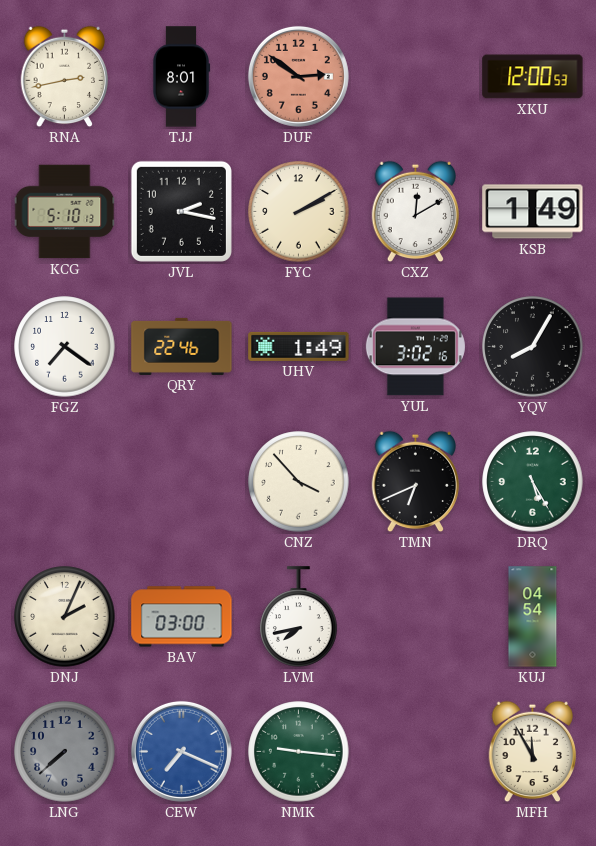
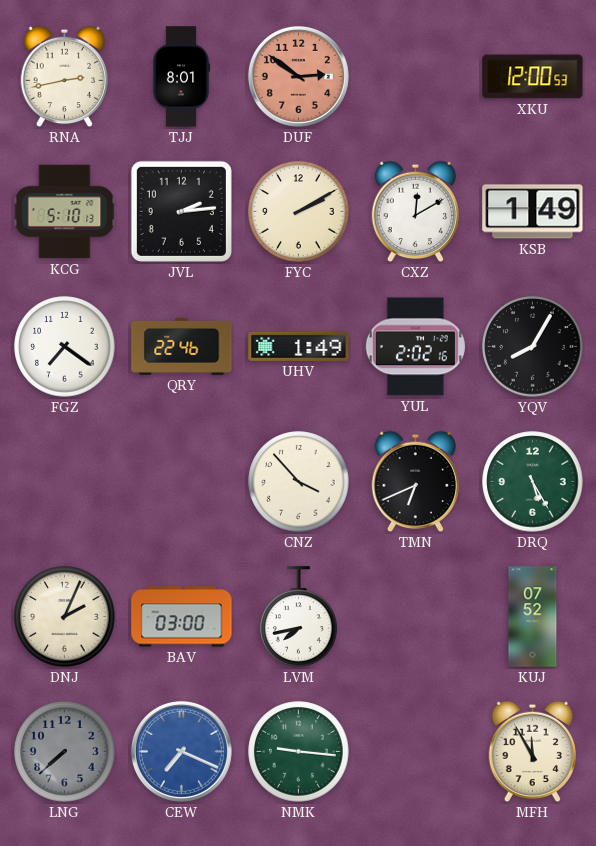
JVL: 2:17 -> 2:14 (181, 211)
YUL: 3:02 -> 2:02 (415, 347)
KUJ: 04:54 -> 07:52 (533, 617)
